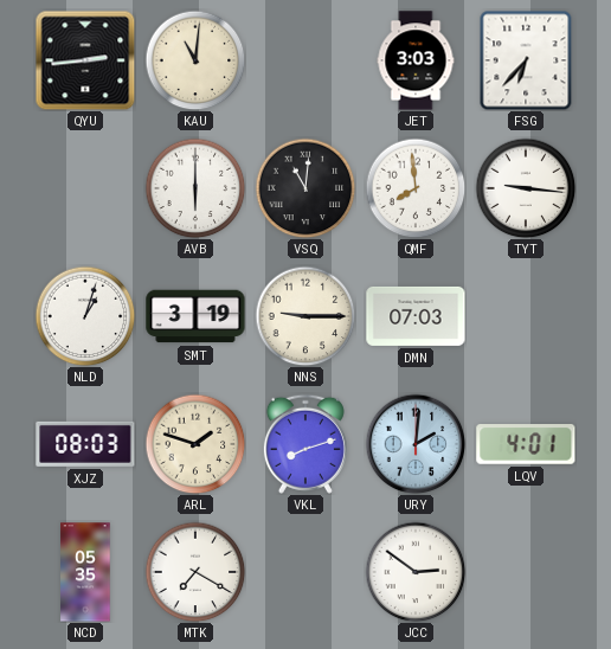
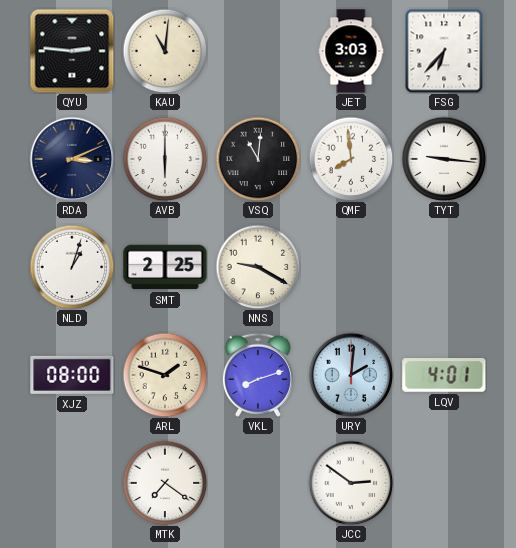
QYU: 2:44 -> 2:46 (72, 51)
RDA: none -> 3:11 (72, 159)
SMT: 3:19 -> 2:25 (165, 267)
NNS: 9:15 -> 9:20 (258, 267)
DMN: 07:03 -> none (416, 316)
XJZ: 08:03 -> 08:00 (72, 375)
NCD: 05:35 -> none (85, 572)
MTK: 7:20 -> 7:21 (165, 483)
